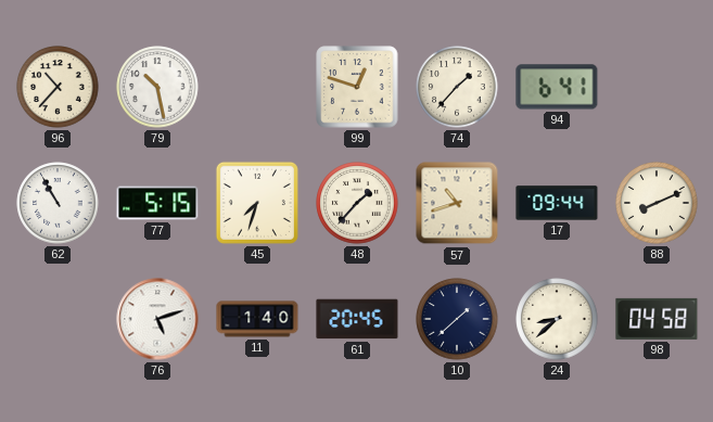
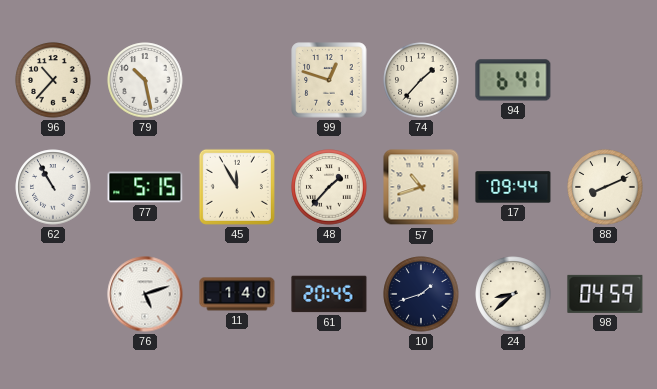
45: 7:33 -> 11:55 (237, 187)
10: 1:38 -> 1:42 (421, 294)
98: 04:58 -> 04:59 (605, 294)
